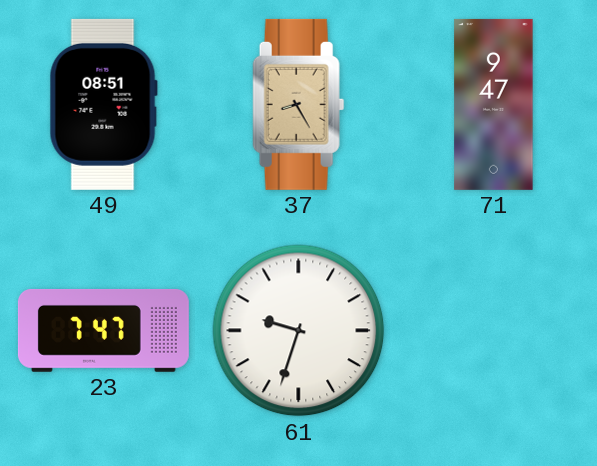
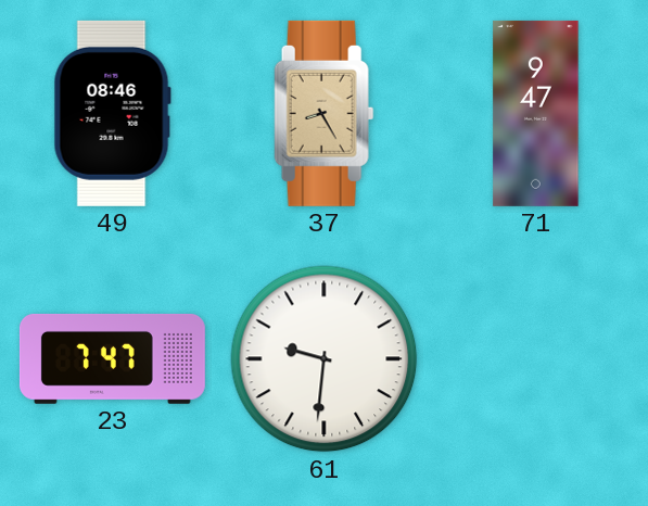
49: 08:51 -> 08:46 (112, 113)
61: 9:33 -> 9:31 (325, 359)
